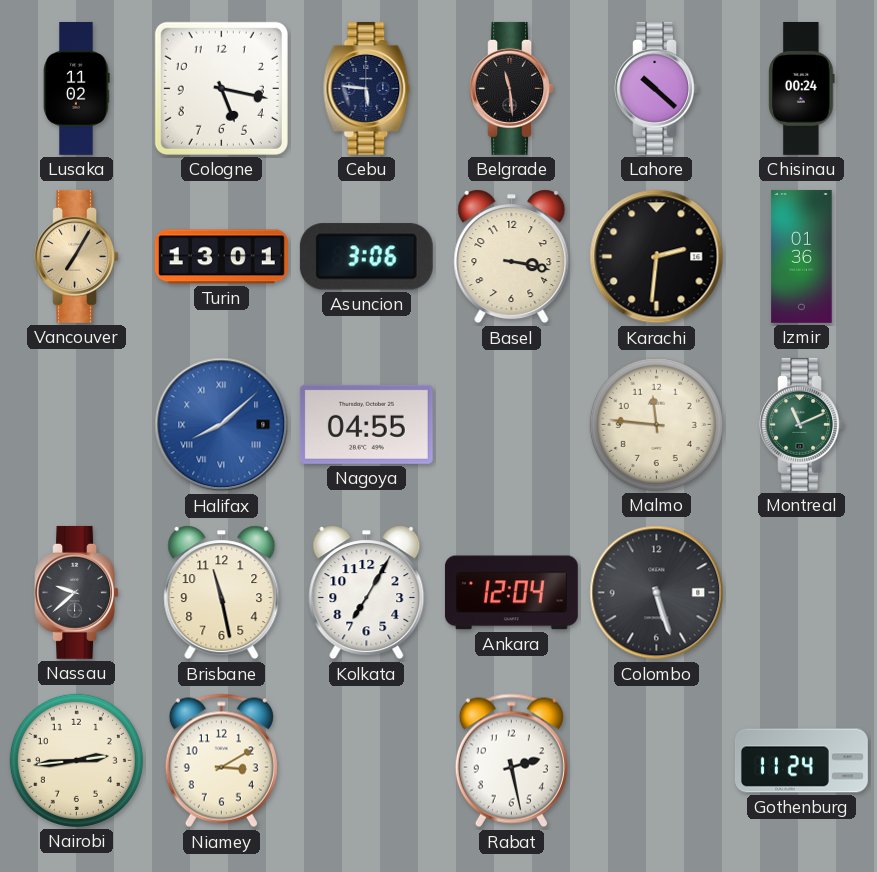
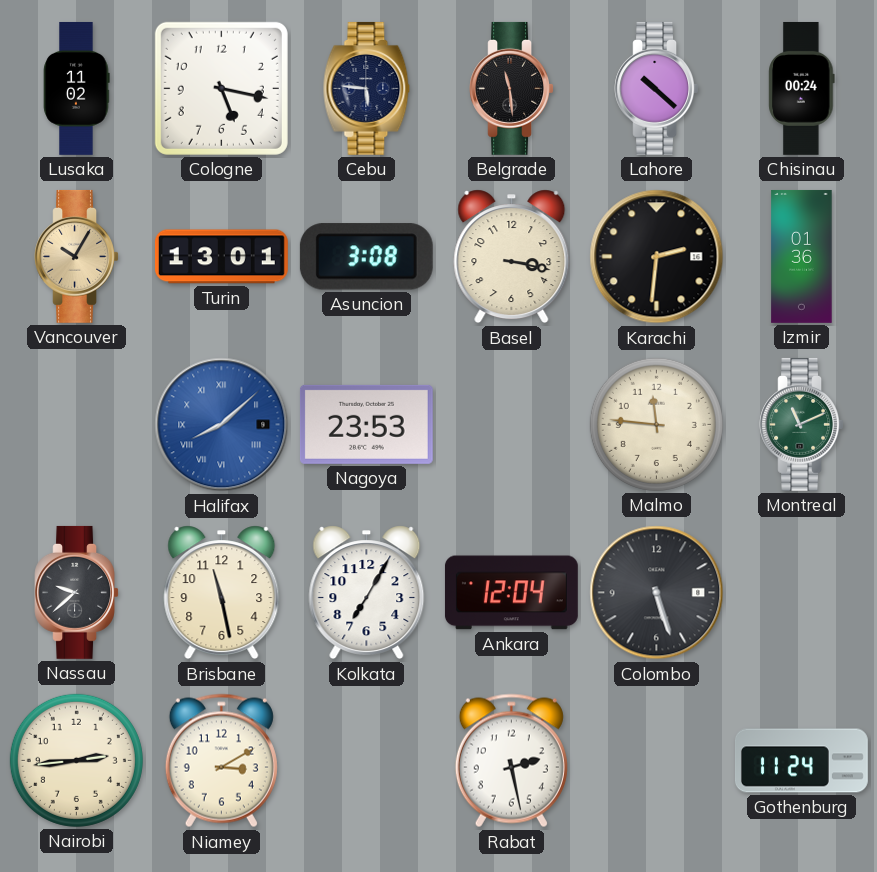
Vancouver: 7:05 -> 10:05 (76, 256)
Asuncion: 3:06 -> 3:08 (366, 257)
Nagoya: 04:55 -> 23:53 (366, 424)
